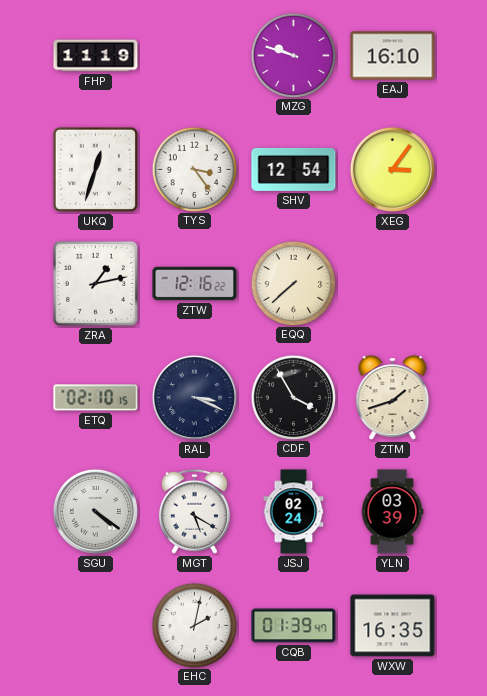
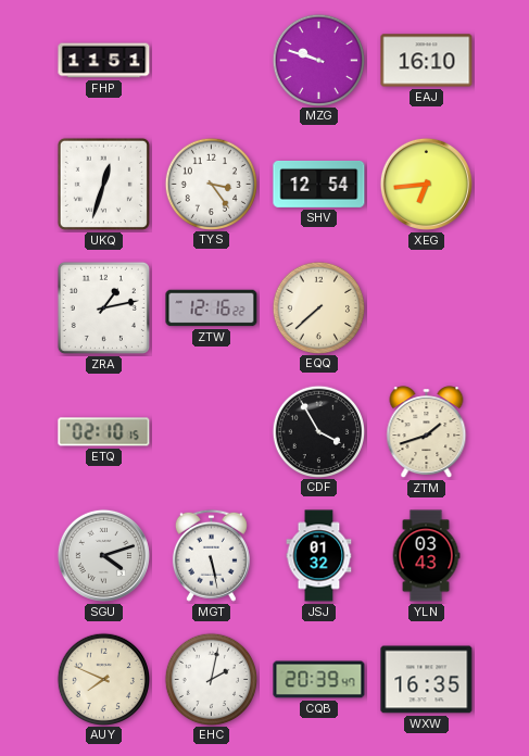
FHP: 11:19 -> 11:51 (104, 61)
XEG: 3:06 -> 6:44 (426, 184)
RAL: 3:19 -> none (194, 397)
SGU: 4:21 -> 4:12 (103, 555)
MGT: 5:20 -> 5:28 (211, 555)
JSJ: 02:24 -> 01:32 (319, 556)
YLN: 03:39 -> 03:43 (426, 556)
AUY: none -> 7:49 (103, 679)
CQB: 01:39 -> 20:39 (319, 680)
